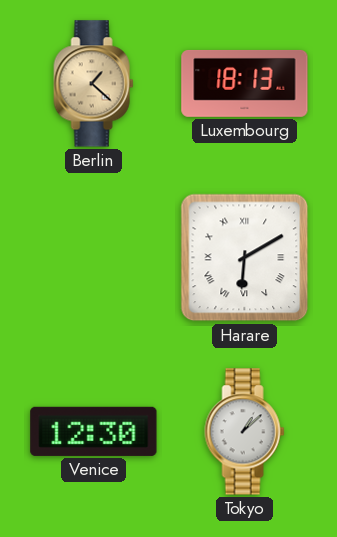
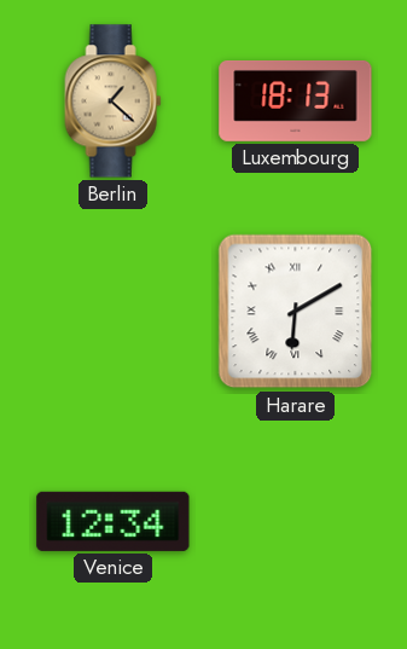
Venice: 12:30 -> 12:34 (114, 521)
Tokyo: 1:08 -> none (245, 432)
